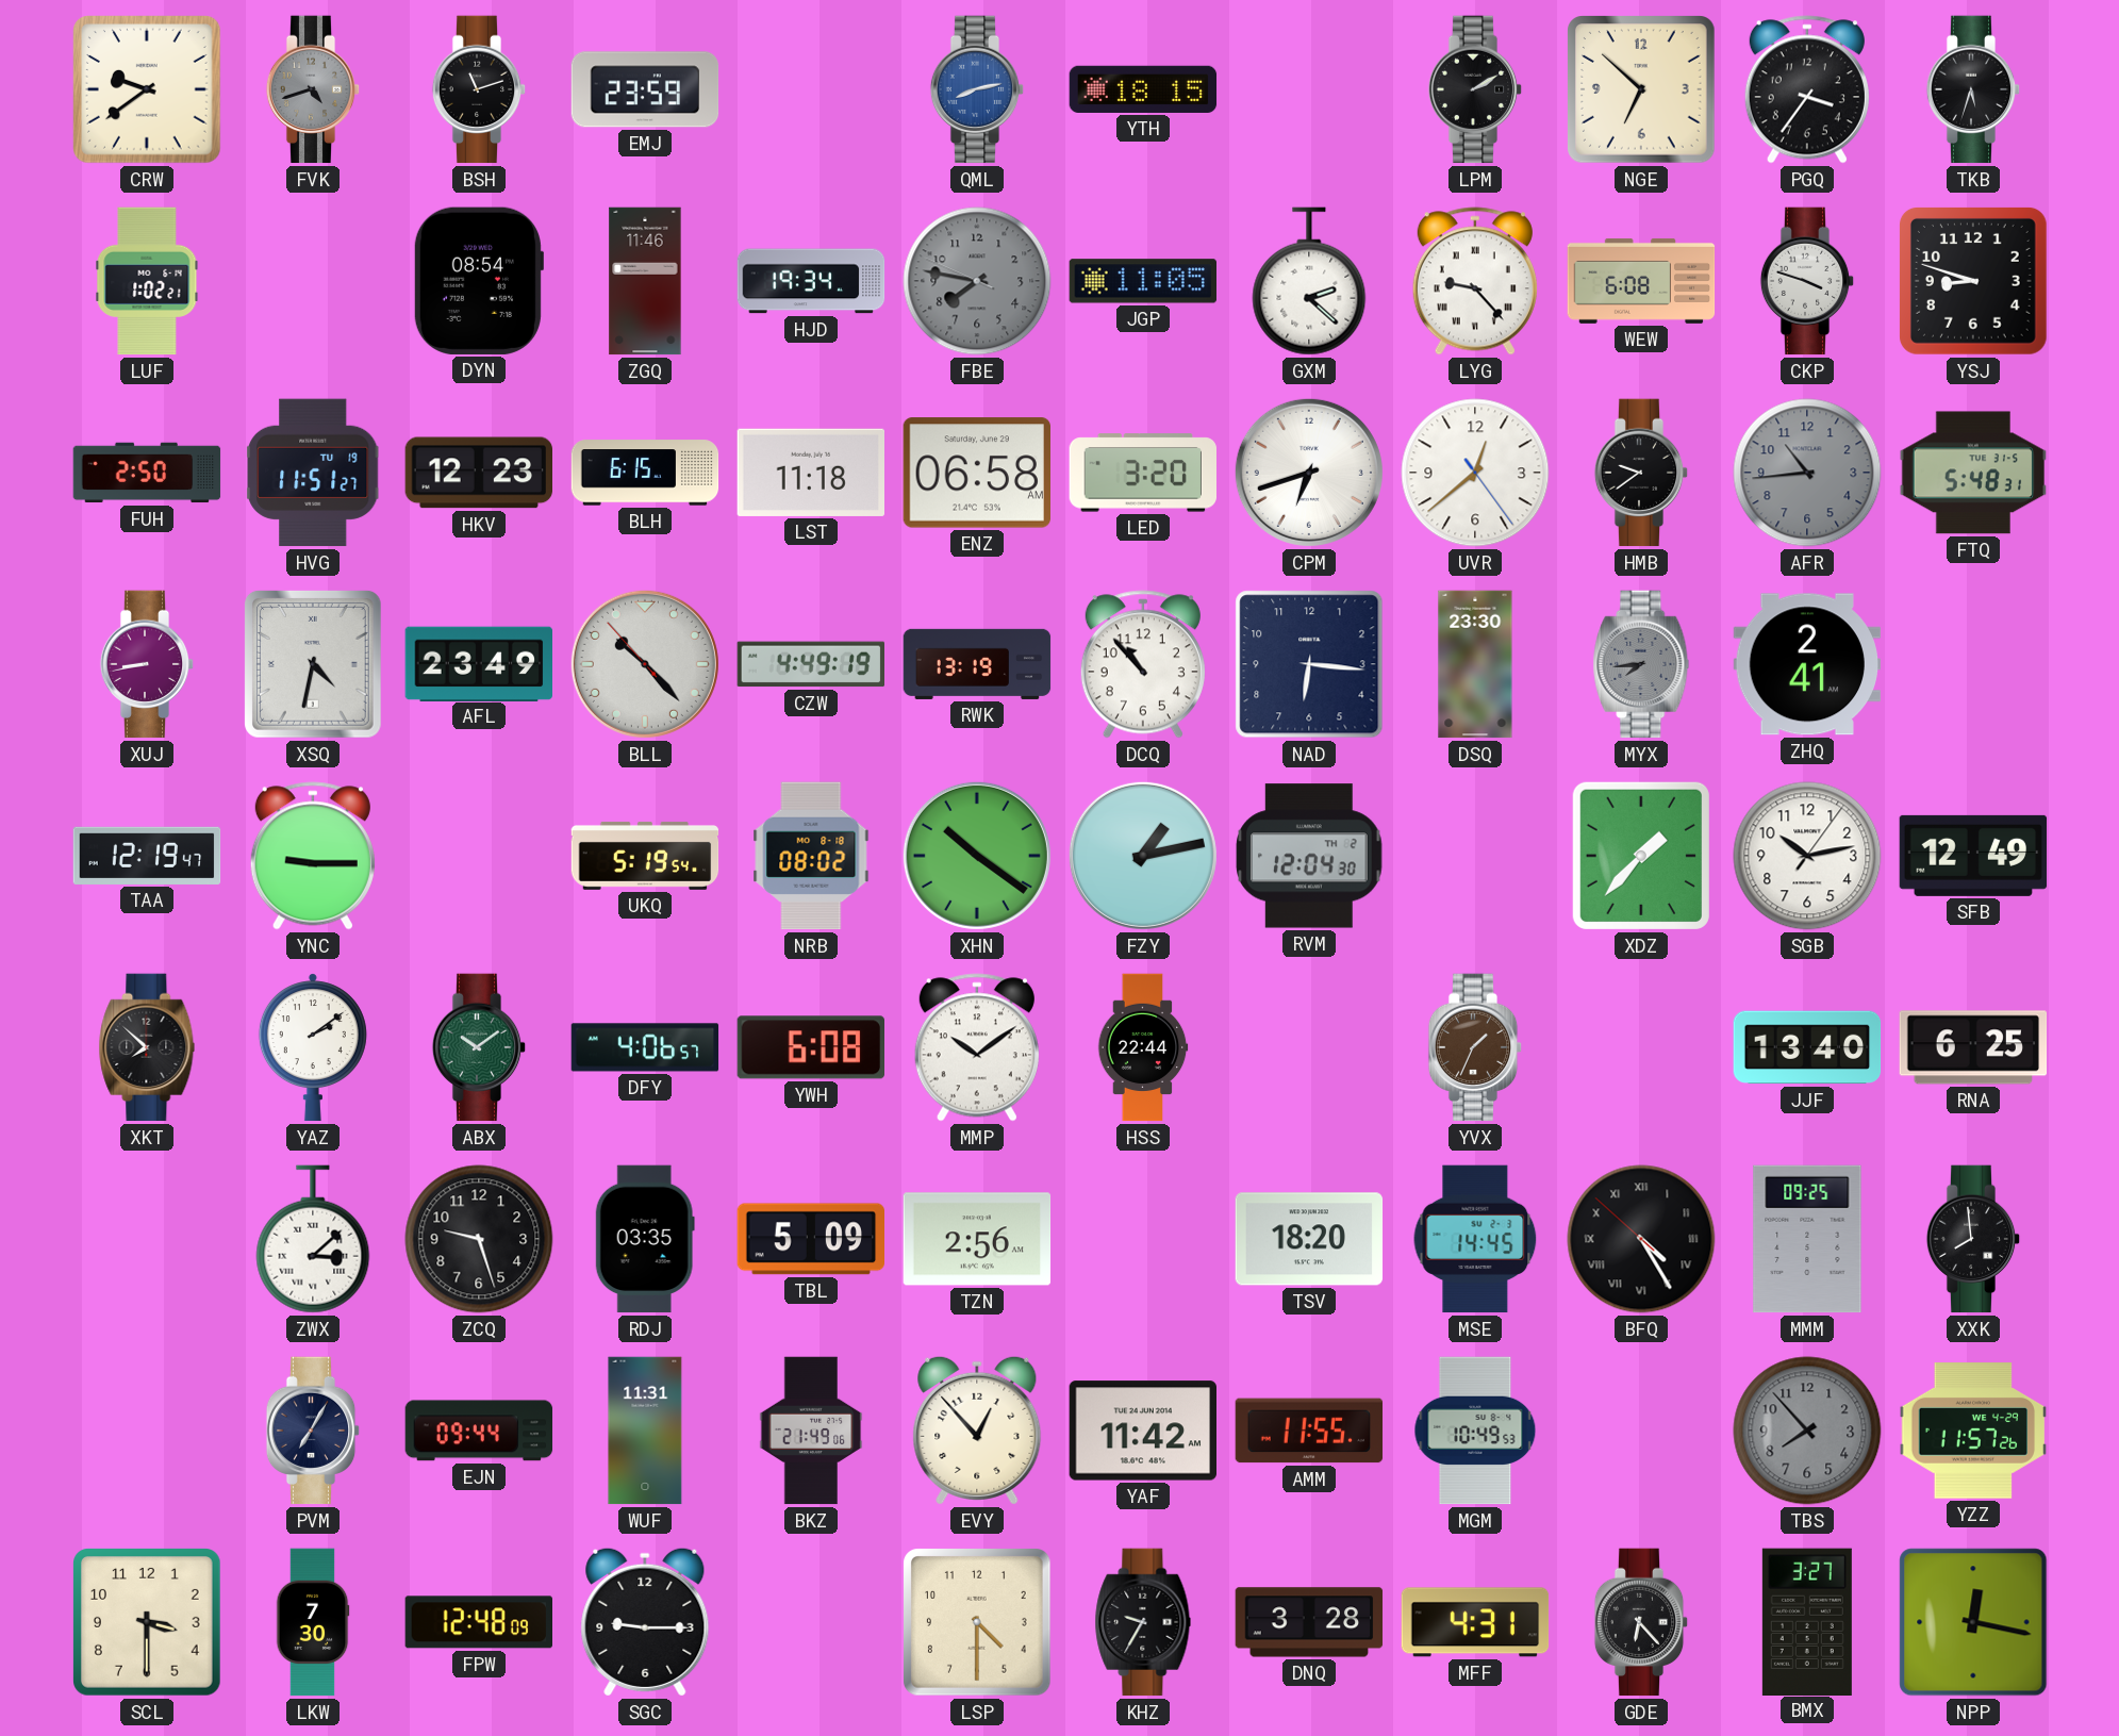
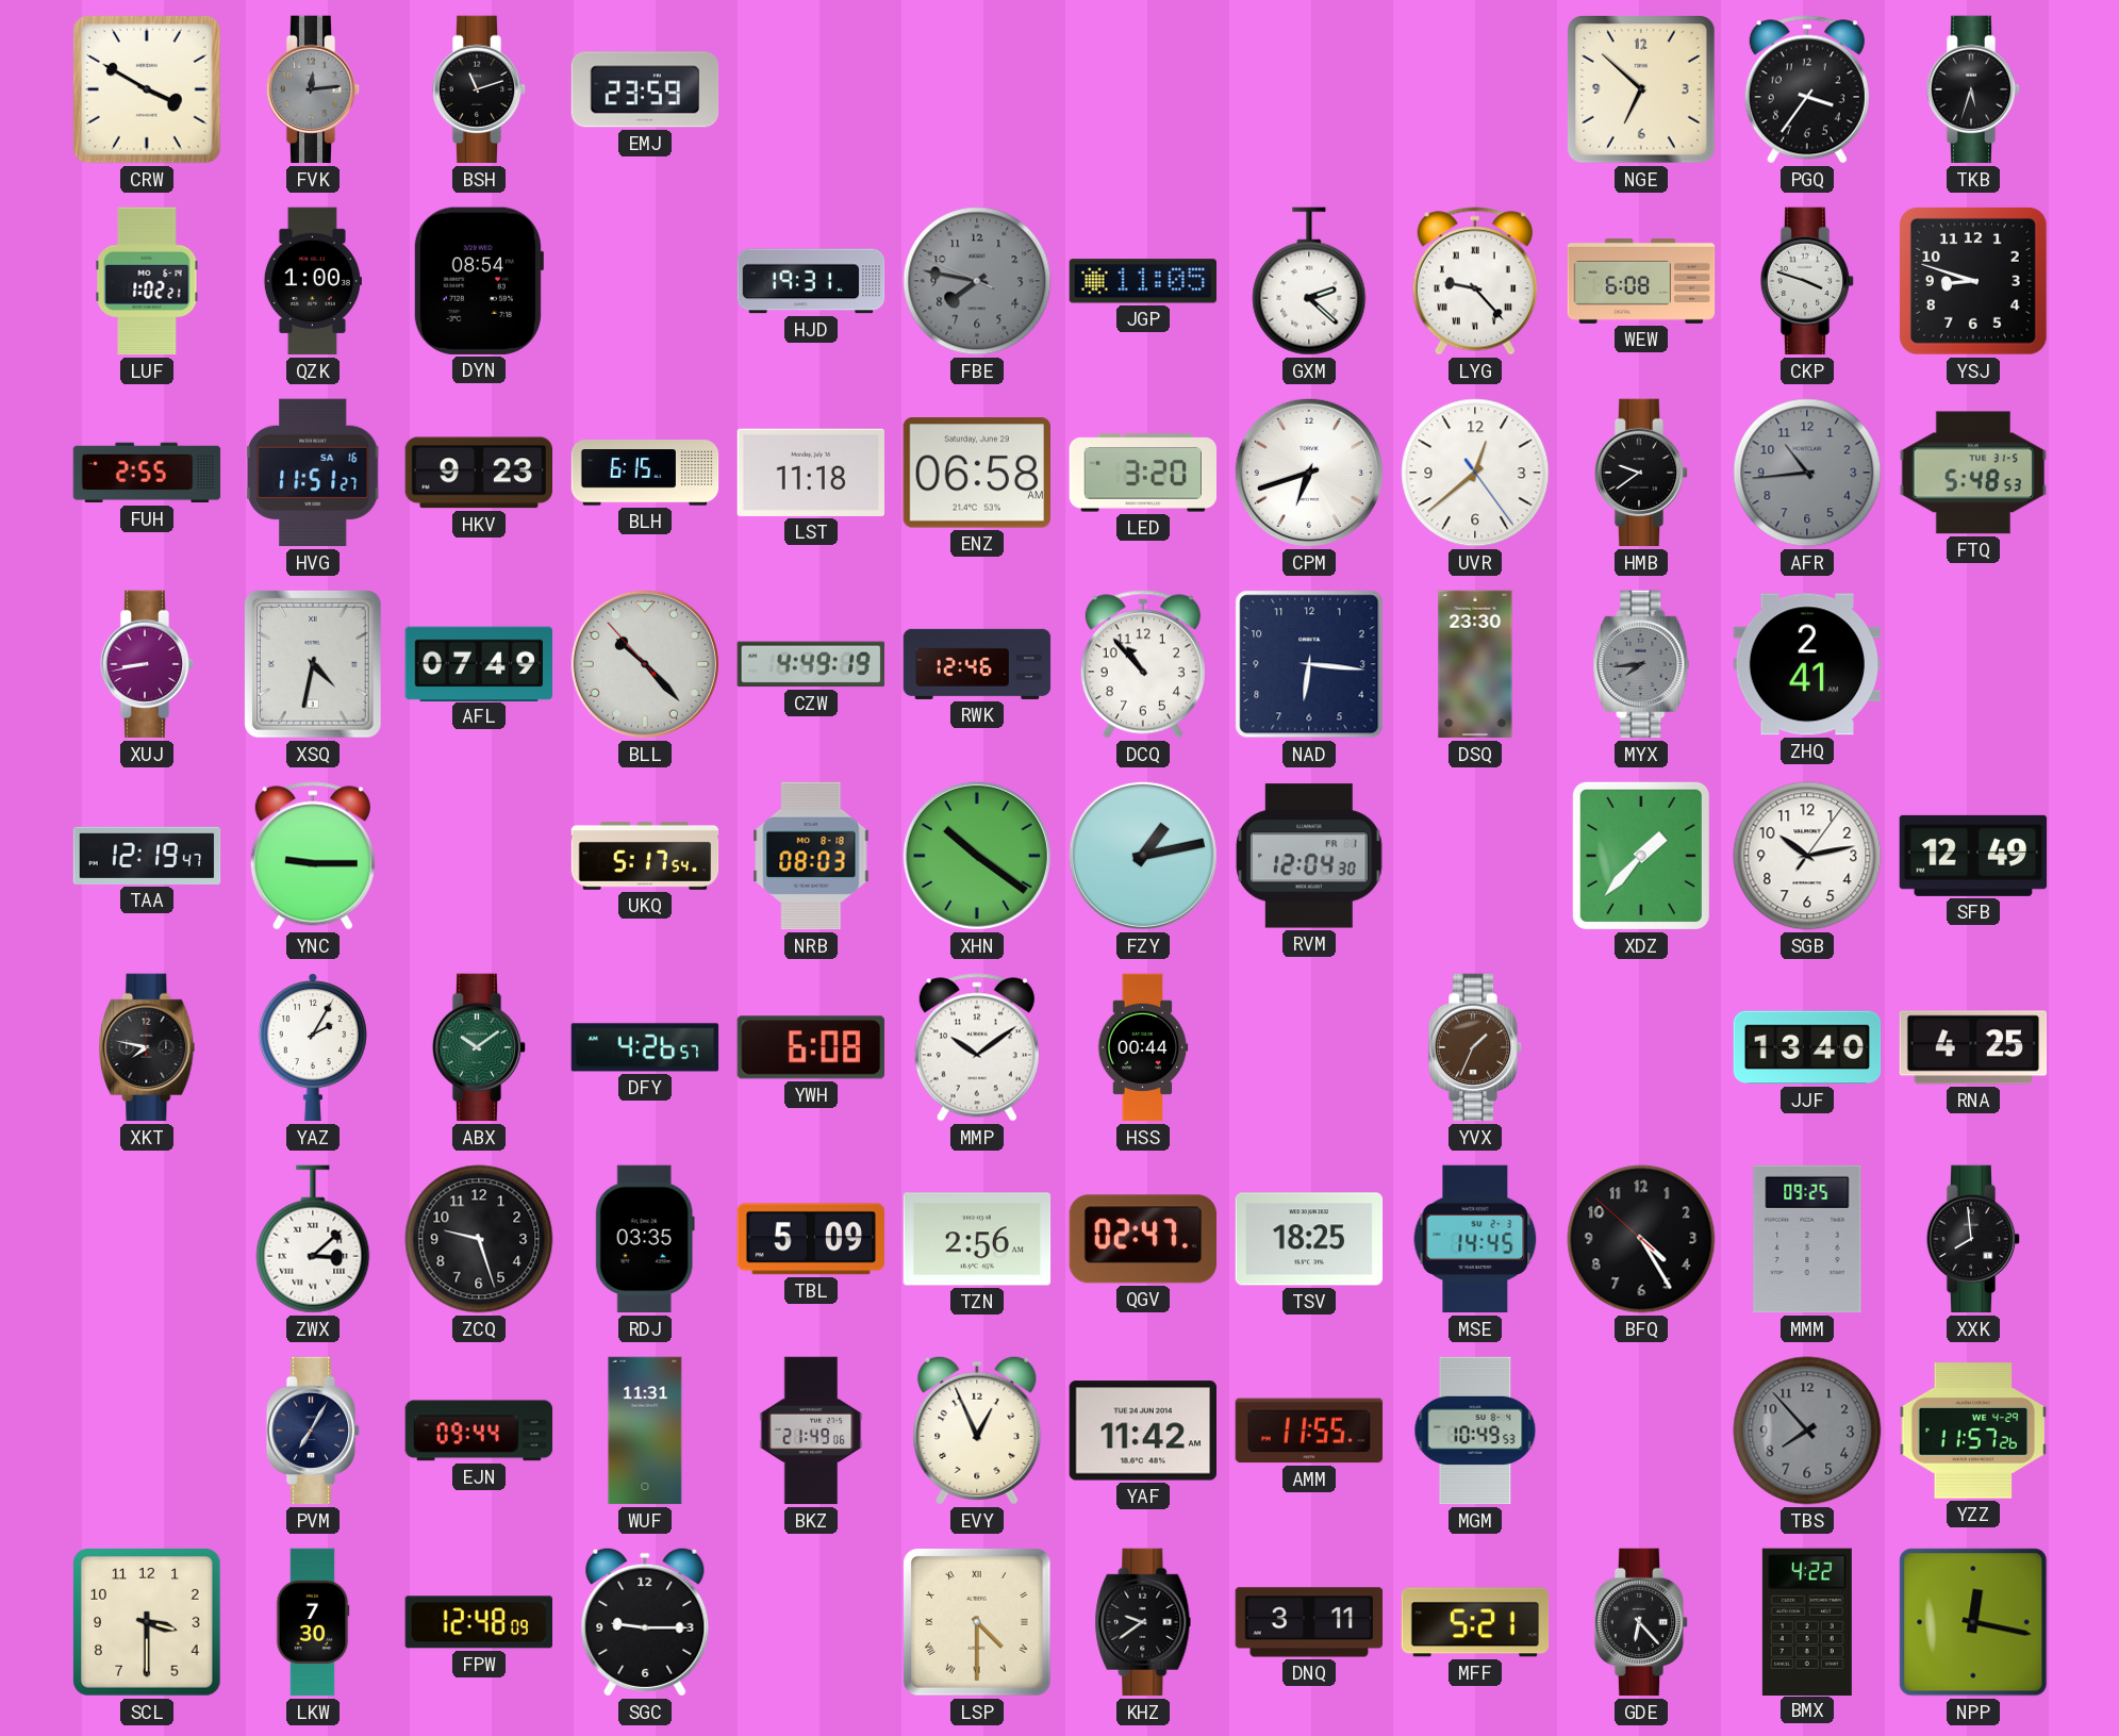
CRW: 9:39 -> 3:50 (148, 90)
FVK: 4:42 -> 12:14 (313, 89)
QML: 8:13 -> none (977, 89)
YTH: 18:15 -> none (1143, 89)
LPM: 2:10 -> none (1475, 89)
QZK: none -> 1:00 (313, 281)
ZGQ: 11:46 -> none (645, 281)
HJD: 19:34 -> 19:31 (811, 281)
FUH: 2:50 -> 2:55 (147, 473)
HVG date: TU 19 -> SA 16 (314, 473)
HKV: 12:23 -> 9:23 (479, 473)
FTQ: 5:48:31 -> 5:48:53 (1973, 473)
AFL: 23:49 -> 07:49 (478, 663)
RWK: 13:19 -> 12:46 (977, 664)
UKQ: 5:19 -> 5:17 (645, 856)
NRB: 08:02 -> 08:03 (811, 856)
RVM date: TH 2 -> FR 1 (1309, 856)
XKT: 7:52 -> 7:47 (147, 1047)
YAZ: 2:09 -> 2:05 (313, 1047)
DFY: 4:06 -> 4:26 (645, 1047)
HSS: 22:44 -> 00:44 (1143, 1047)
RNA: 6:25 -> 4:25 (1973, 1047)
QGV: none -> 02:47 (1143, 1239)
TSV: 18:20 -> 18:25 (1309, 1239)
BFQ numerals: Roman -> Arabic (1641, 1239)
EVY: 12:53 -> 12:56 (977, 1431)
LSP numerals: Arabic -> Roman (978, 1623)
KHZ: 9:35 -> 9:39 (1143, 1622)
DNQ: 3:28 -> 3:11 (1309, 1622)
MFF: 4:31 -> 5:21 (1475, 1622)
BMX: 3:27 -> 4:22 (1807, 1621)
